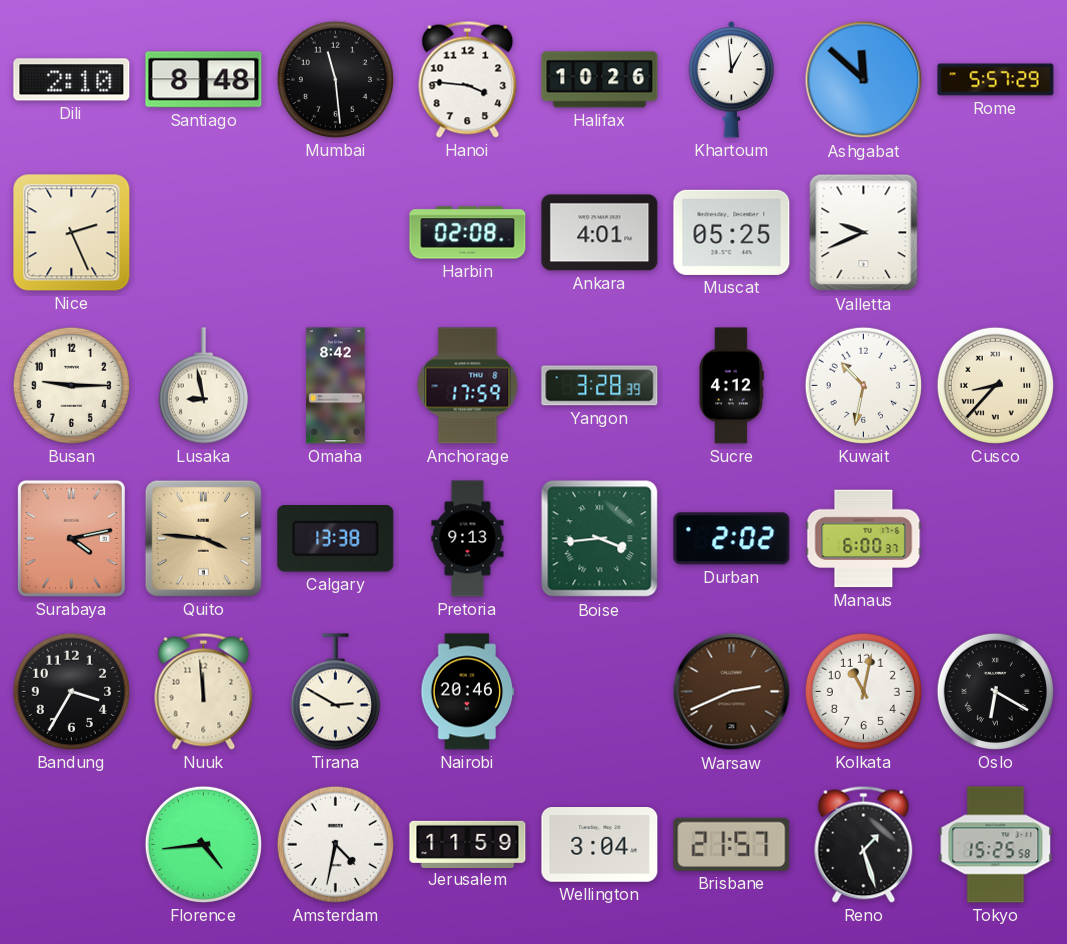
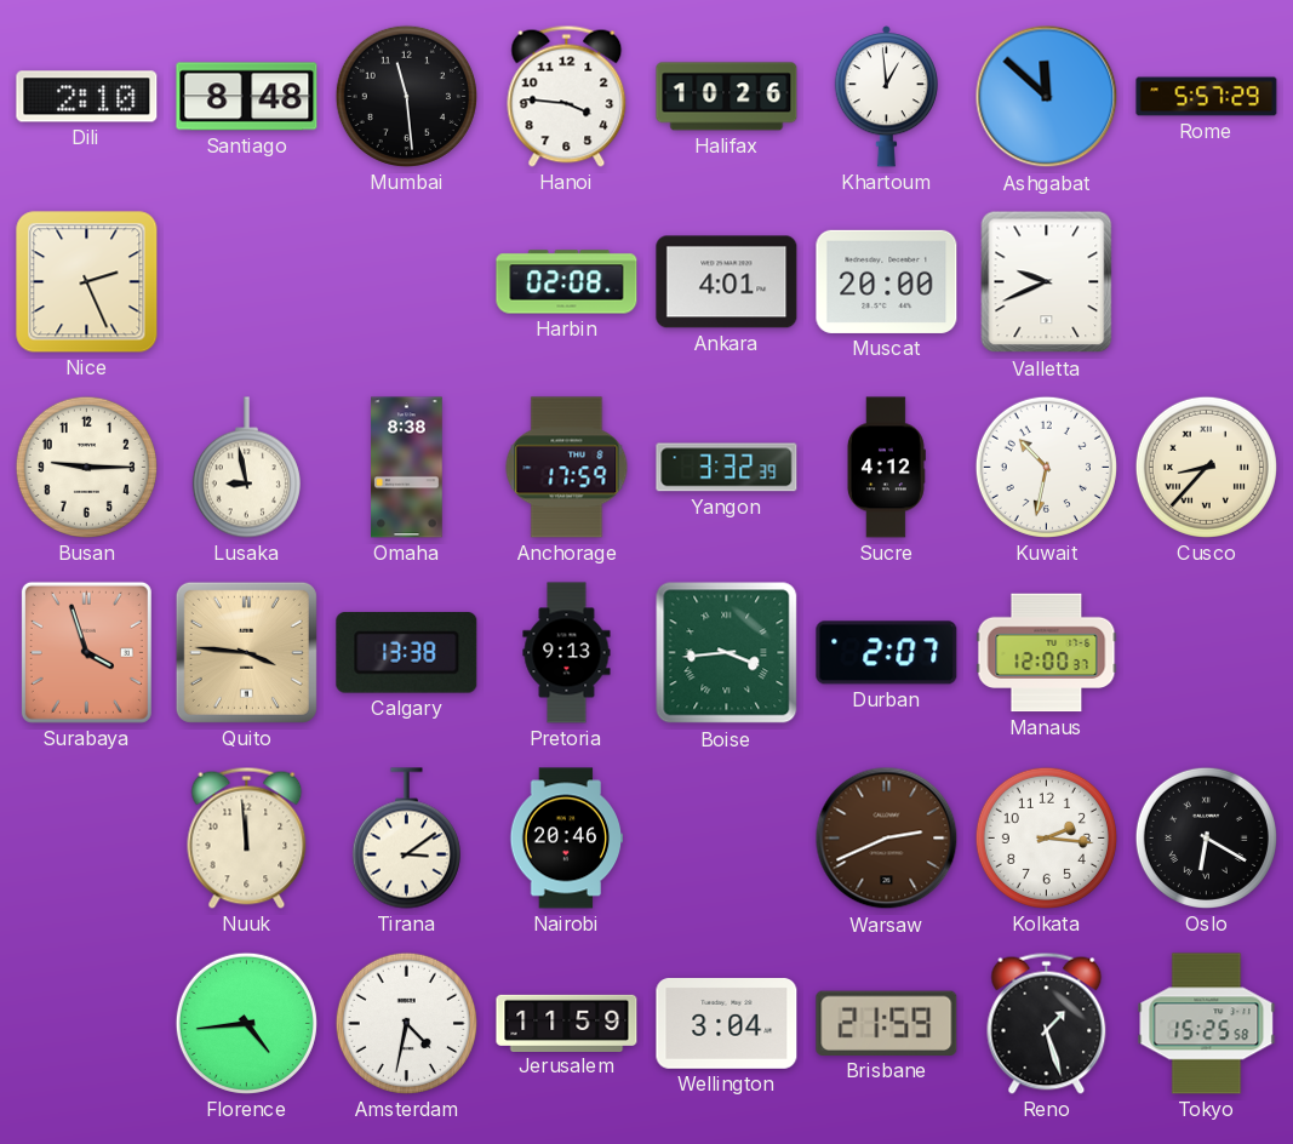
Muscat: 05:25 -> 20:00 (887, 281)
Omaha: 8:42 -> 8:38 (407, 468)
Yangon: 3:28 -> 3:32 (727, 468)
Surabaya: 4:13 -> 3:57 (86, 652)
Durban: 2:02 -> 2:07 (887, 653)
Manaus: 6:00 -> 12:00 (1047, 653)
Bandung: 3:35 -> none (71, 691)
Tirana: 2:50 -> 3:09 (406, 839)
Kolkata: 11:02 -> 2:16 (1046, 837)
Brisbane: 21:57 -> 21:59 (887, 1023)
